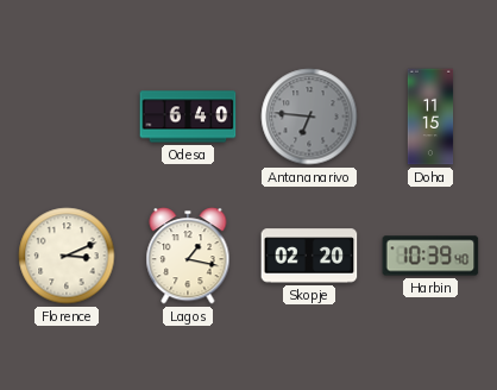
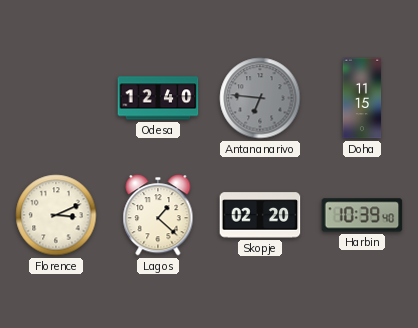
Odesa: 6:40 -> 12:40 (158, 98)
Lagos: 1:17 -> 1:22 (158, 215)
